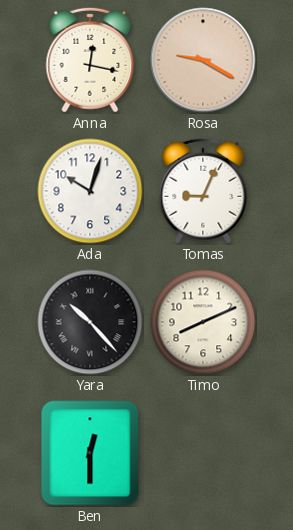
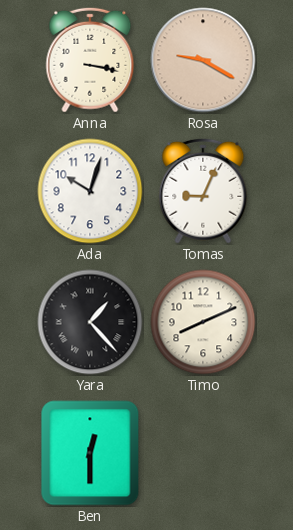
Anna: 12:17 -> 3:17 (90, 60)
Yara: 10:23 -> 1:23 (90, 322)
